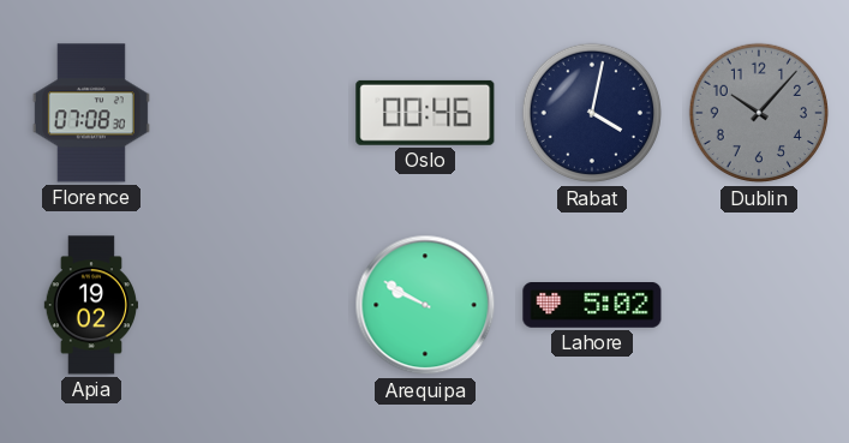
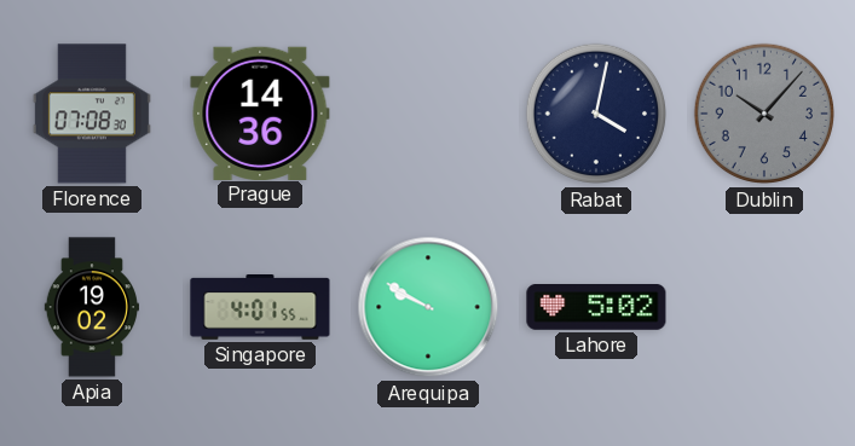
Prague: none -> 14:36 (260, 112)
Oslo: 00:46 -> none (425, 113)
Singapore: none -> 4:01 (260, 308)
